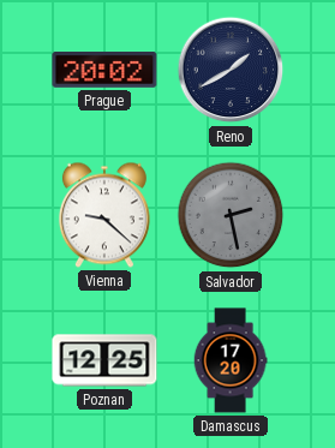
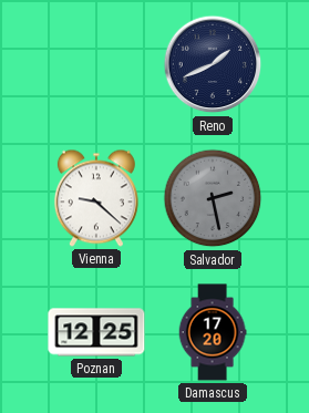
Prague: 20:02 -> none (104, 71)
Reno: 1:40 -> 1:41 (213, 64)
